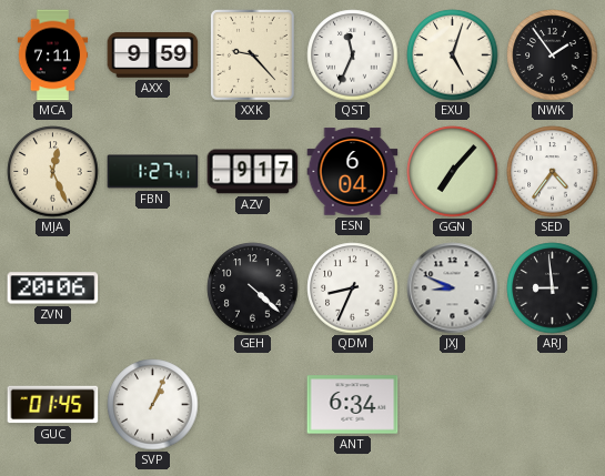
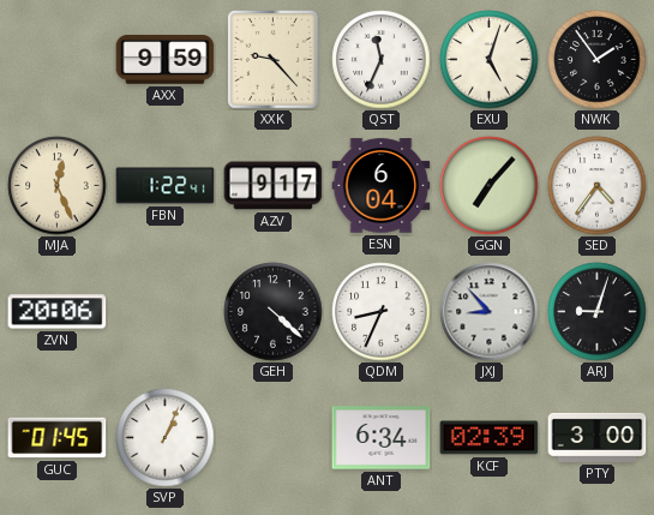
MCA: 7:11 -> none (53, 55)
FBN: 1:27 -> 1:22 (166, 186)
JXJ: 8:49 -> 8:53 (490, 312)
ARJ: 8:59 -> 9:03 (598, 312)
KCF: none -> 02:39 (490, 438)
PTY: none -> 3:00 (598, 437)
